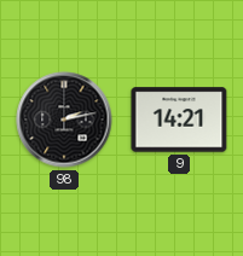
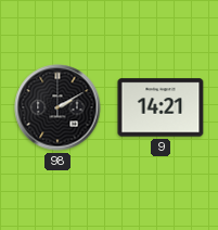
98: 2:13 -> 2:10 (57, 107)
